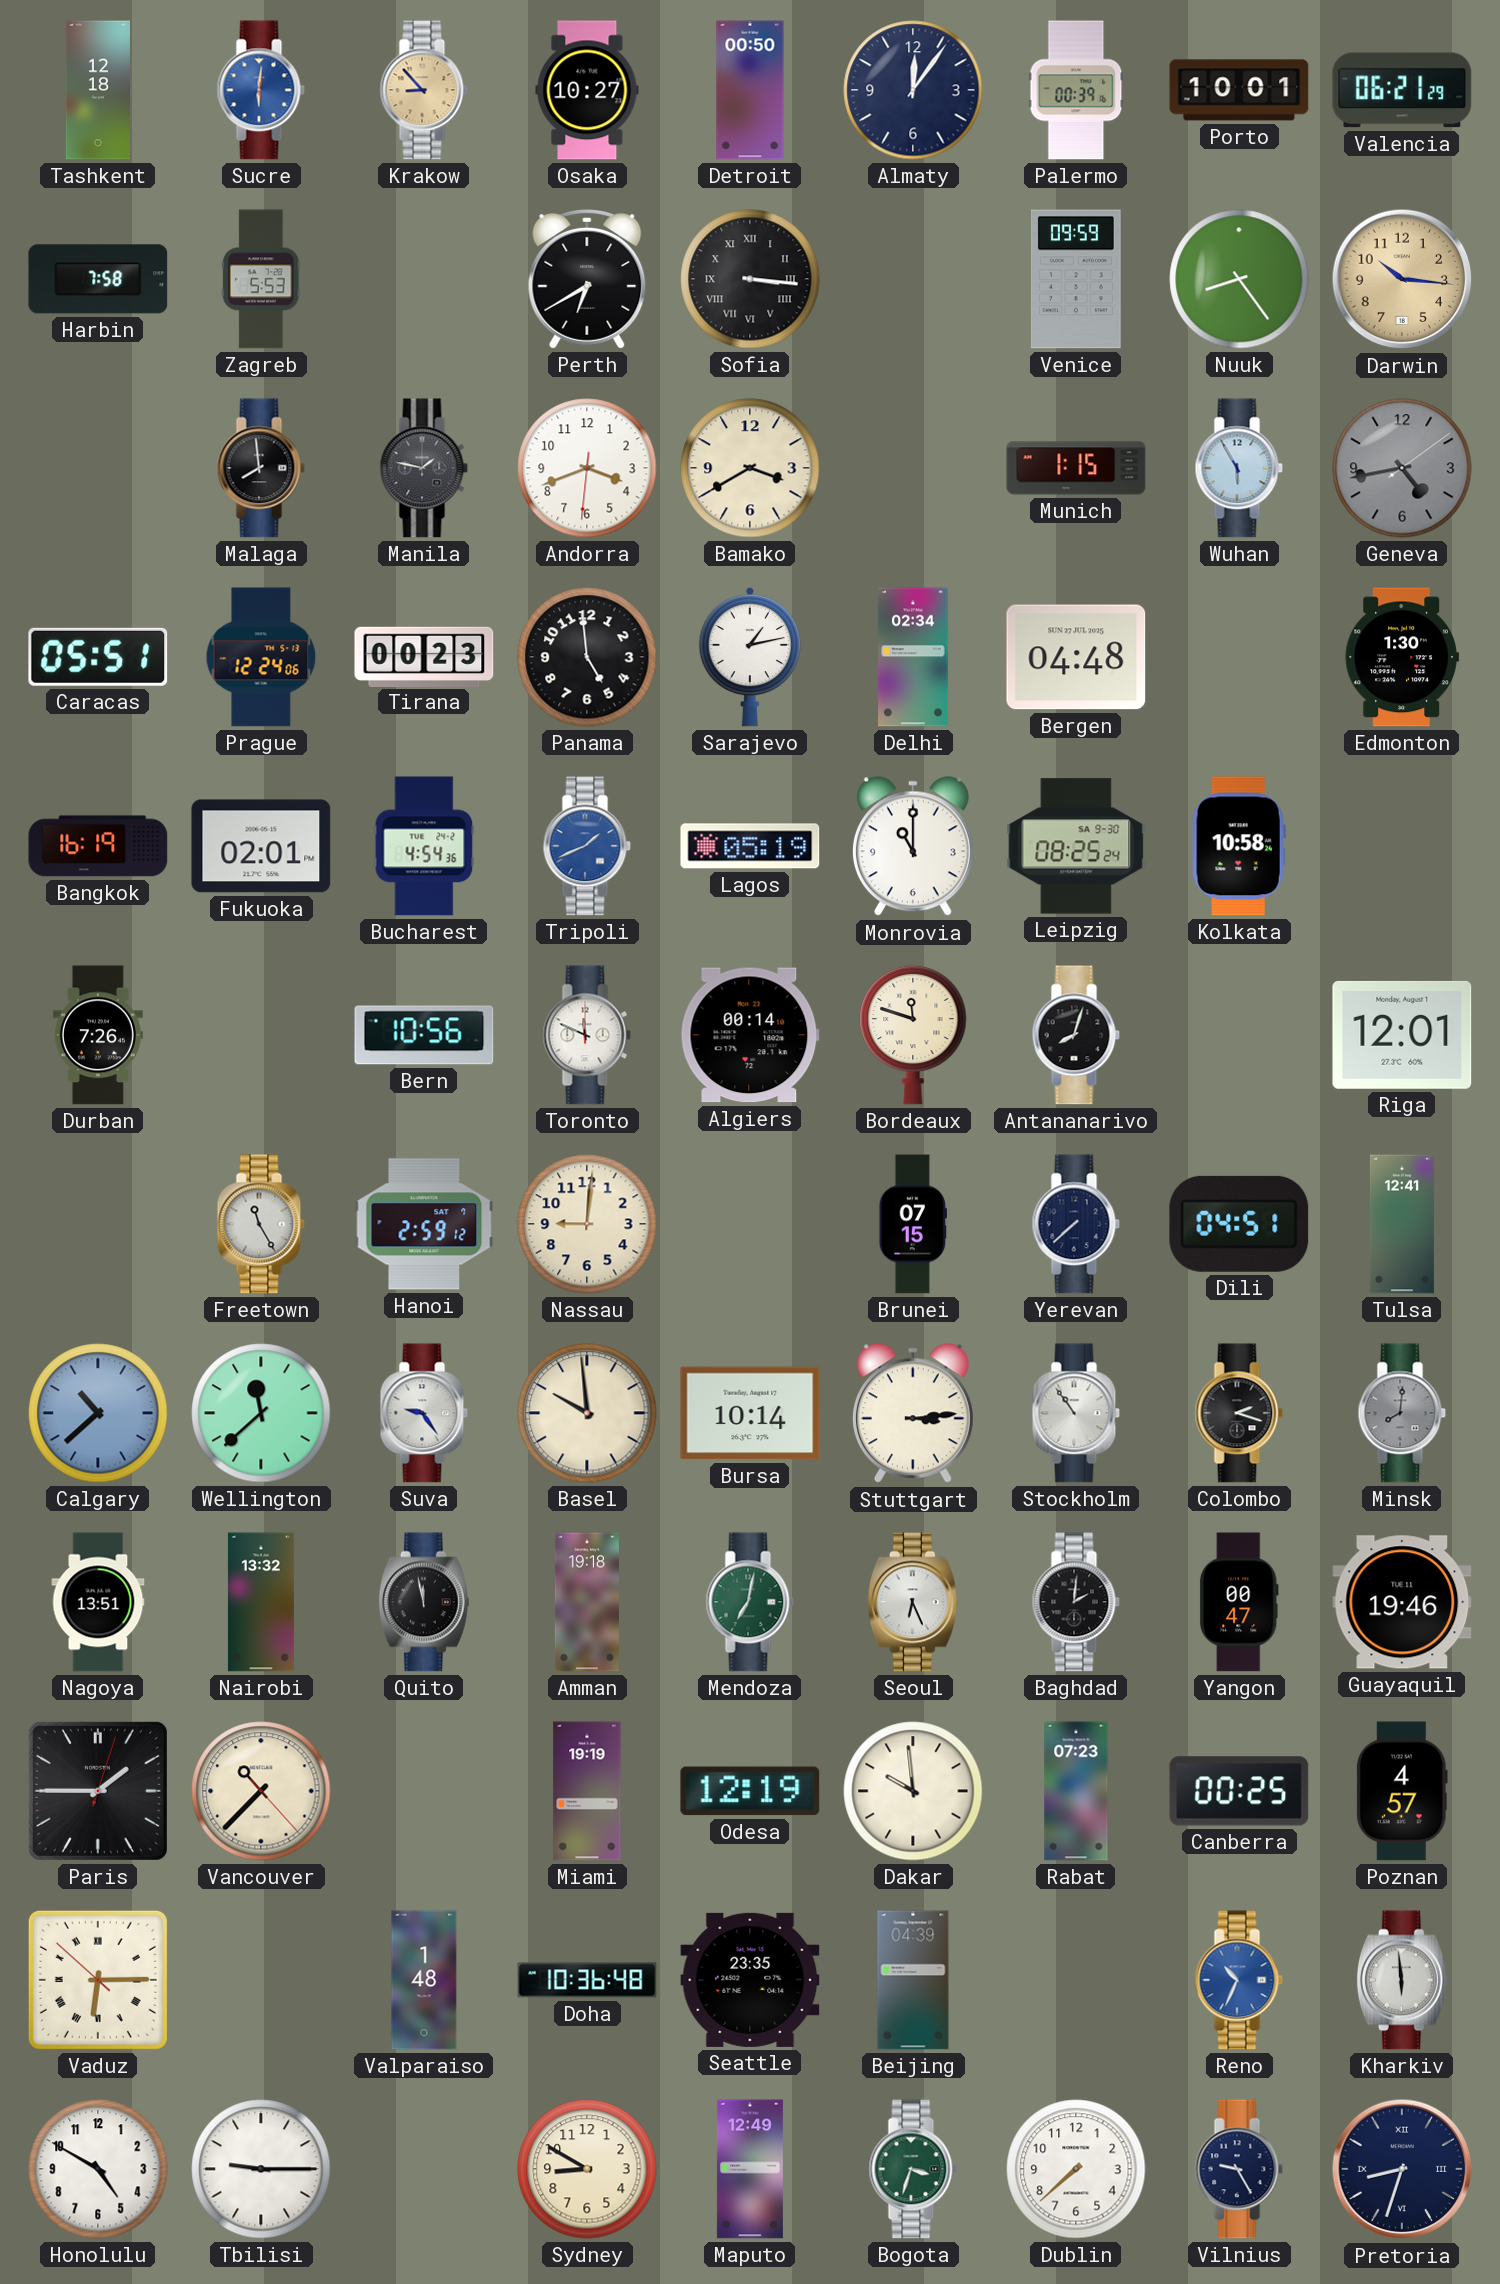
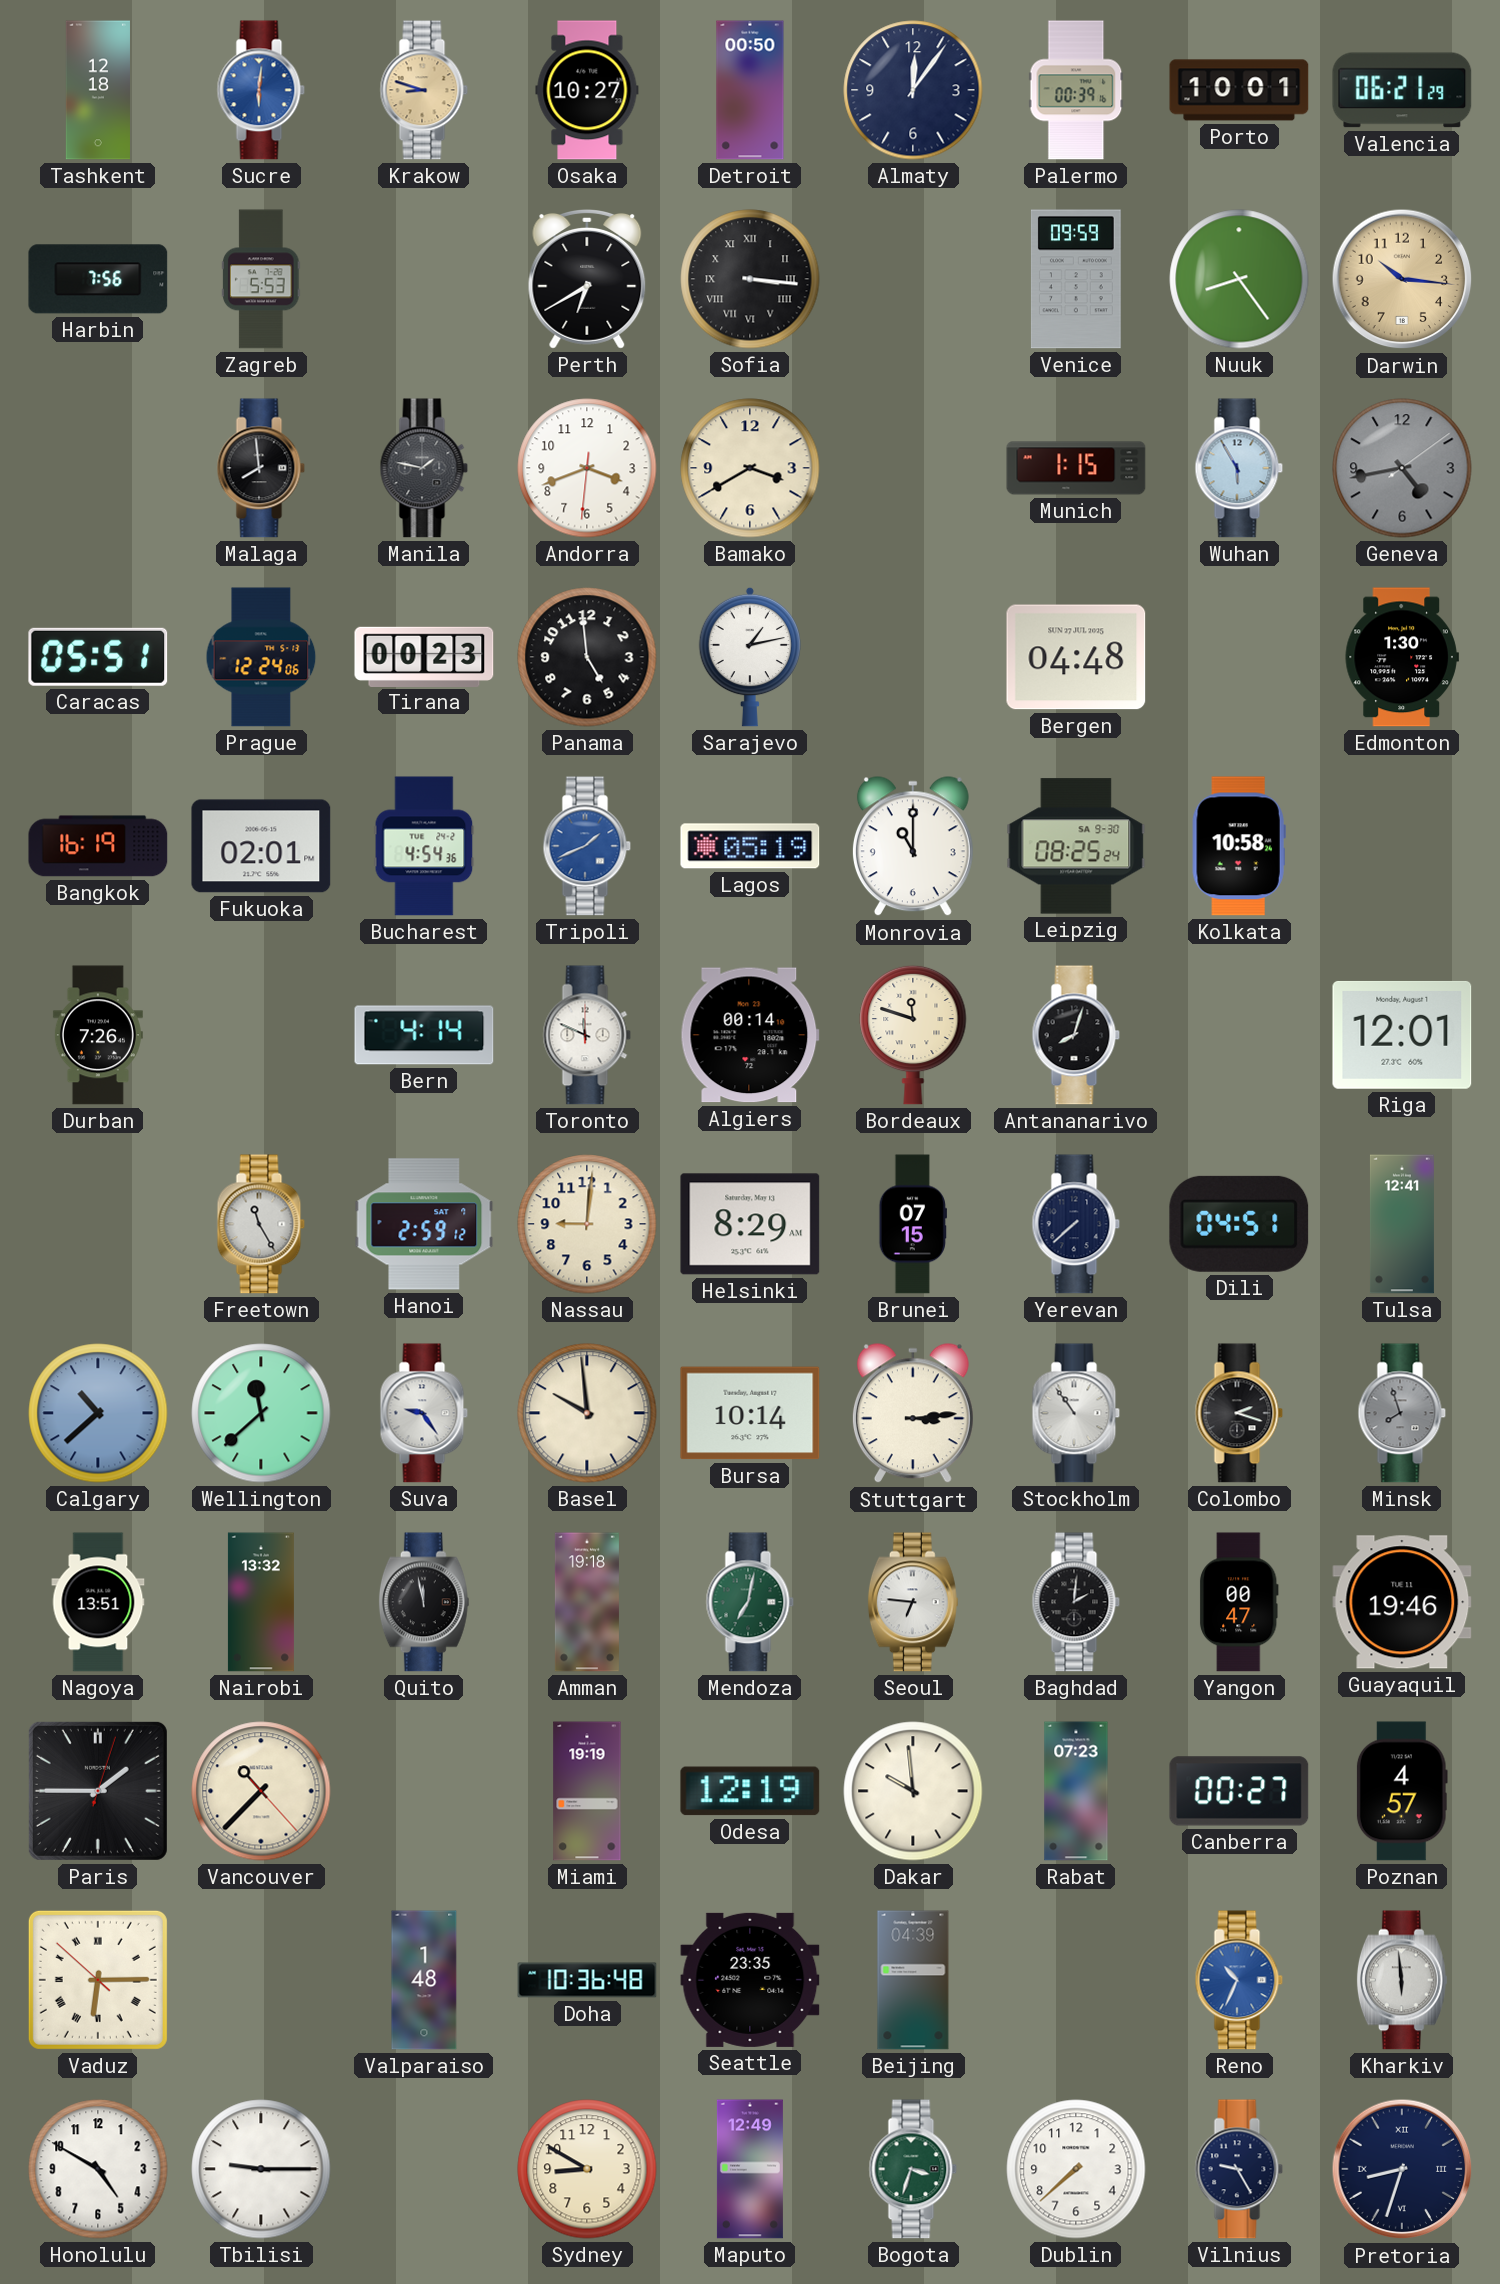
Krakow: 8:53 -> 8:48 (424, 90)
Harbin: 7:58 -> 7:56 (98, 279)
Delhi: 02:34 -> none (913, 657)
Bern: 10:56 -> 4:14 (424, 1035)
Helsinki: none -> 8:29 (750, 1224)
Minsk: 8:01 -> 7:57 (1402, 1413)
Seoul: 6:26 -> 6:46 (913, 1602)
Canberra: 00:25 -> 00:27 (1239, 1791)
